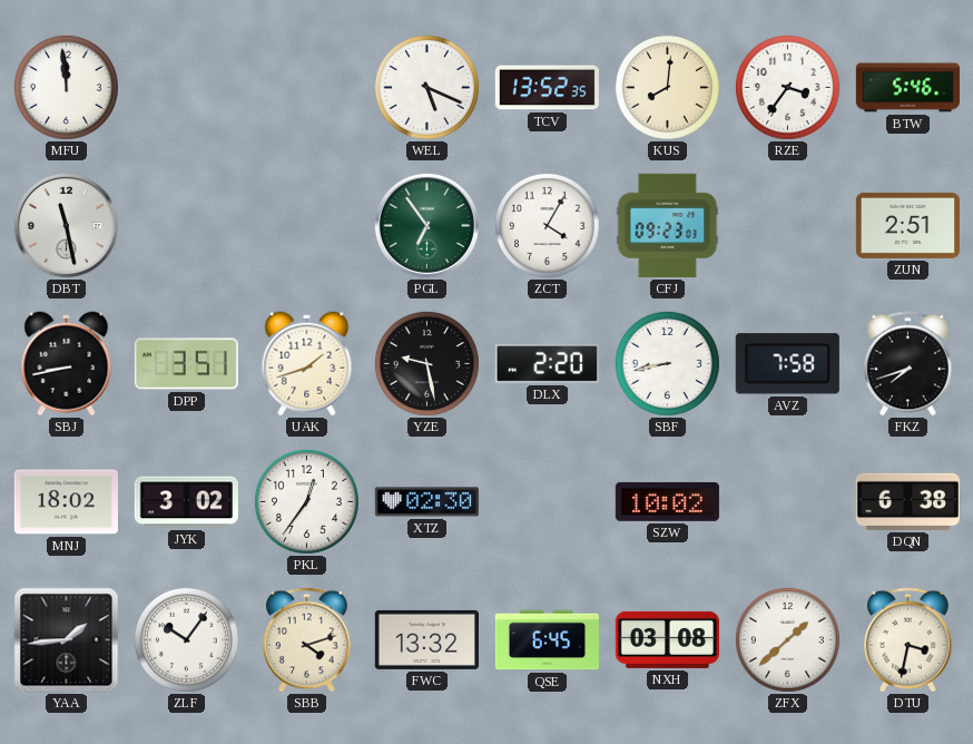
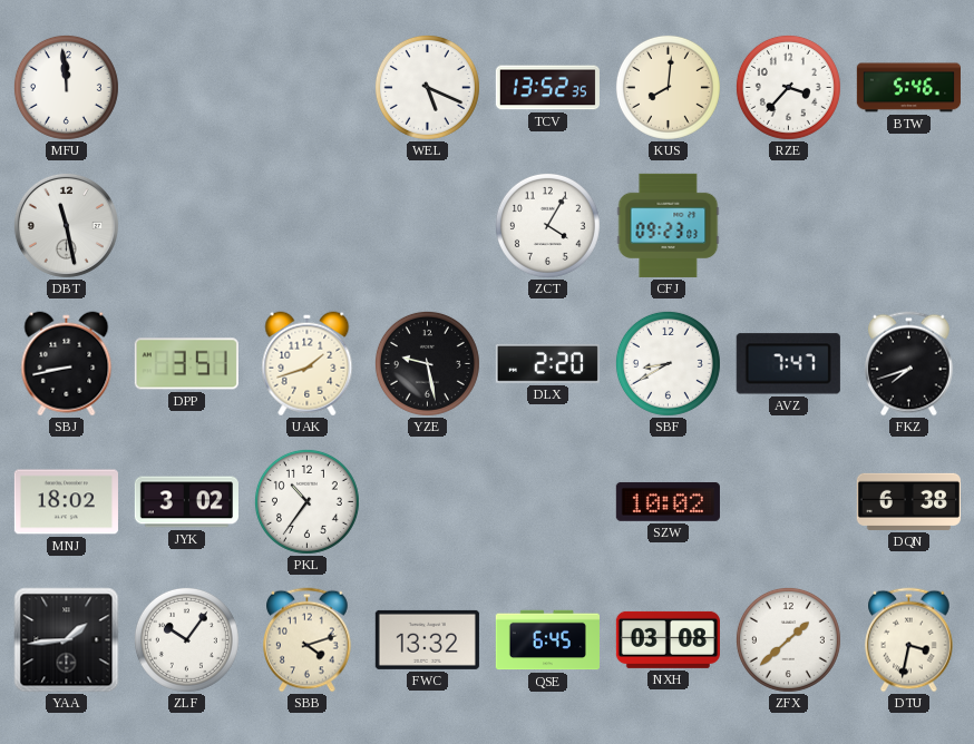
RZE: 3:36 -> 3:37 (788, 87)
PGL: 6:54 -> none (426, 225)
ZUN: 2:51 -> none (907, 225)
SBF: 8:43 -> 8:40 (668, 363)
AVZ: 7:58 -> 7:47 (788, 364)
PKL: 12:36 -> 10:36 (306, 501)
XTZ: 02:30 -> none (426, 502)
